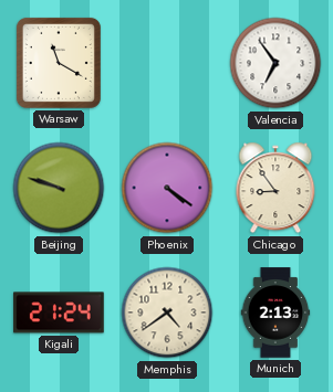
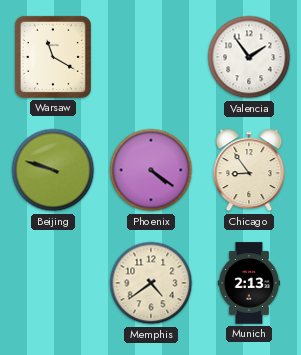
Valencia: 6:54 -> 1:54 (249, 57)
Kigali: 21:24 -> none (59, 312)
